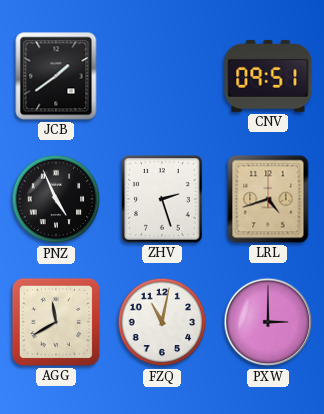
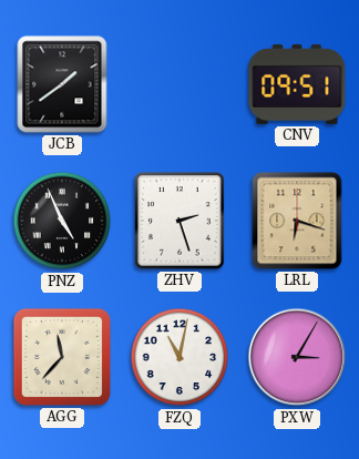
LRL: 4:42 -> 6:18 (297, 221)
AGG: 11:40 -> 11:37 (62, 357)
PXW: 3:00 -> 3:05 (297, 357)
